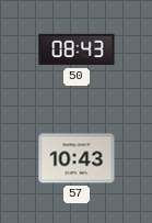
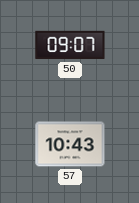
50: 08:43 -> 09:07 (70, 45)
